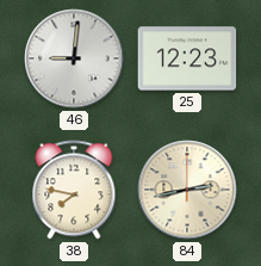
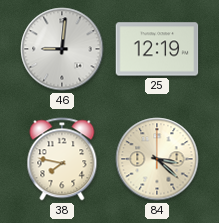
25: 12:23 -> 12:19 (157, 49)
84: 2:43 -> 3:22 (157, 159)
